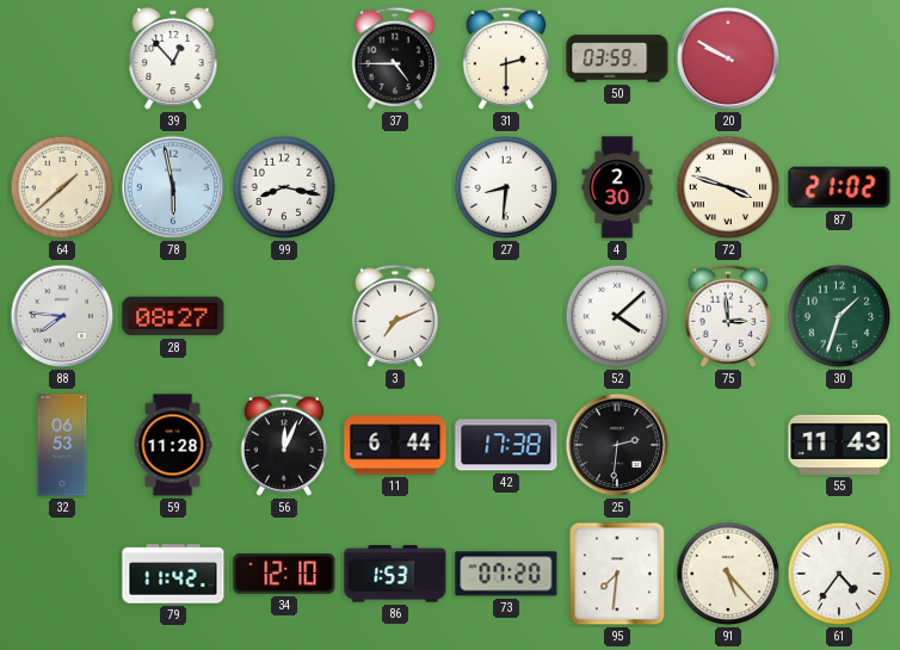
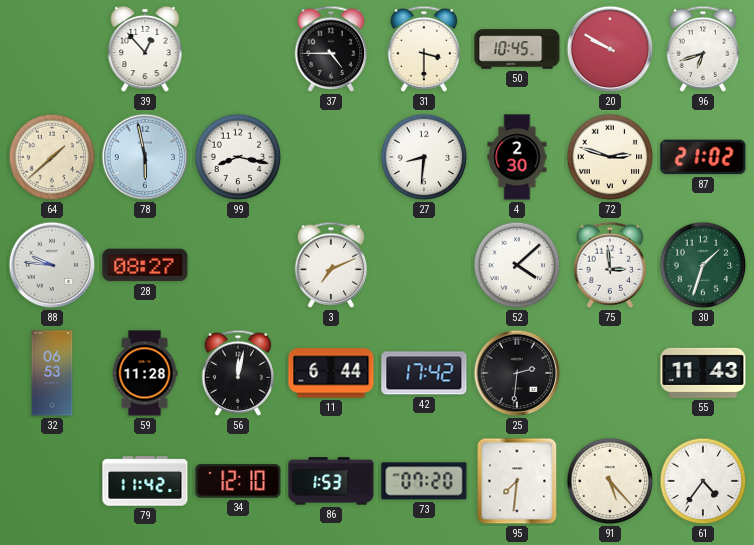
31: 2:30 -> 3:30 (424, 49)
50: 03:59 -> 10:45 (517, 49)
96: none -> 6:42 (703, 49)
72: 3:48 -> 2:48 (610, 157)
88: 7:46 -> 9:46 (52, 265)
56: 12:04 -> 12:02 (238, 373)
42: 17:38 -> 17:42 (424, 373)
